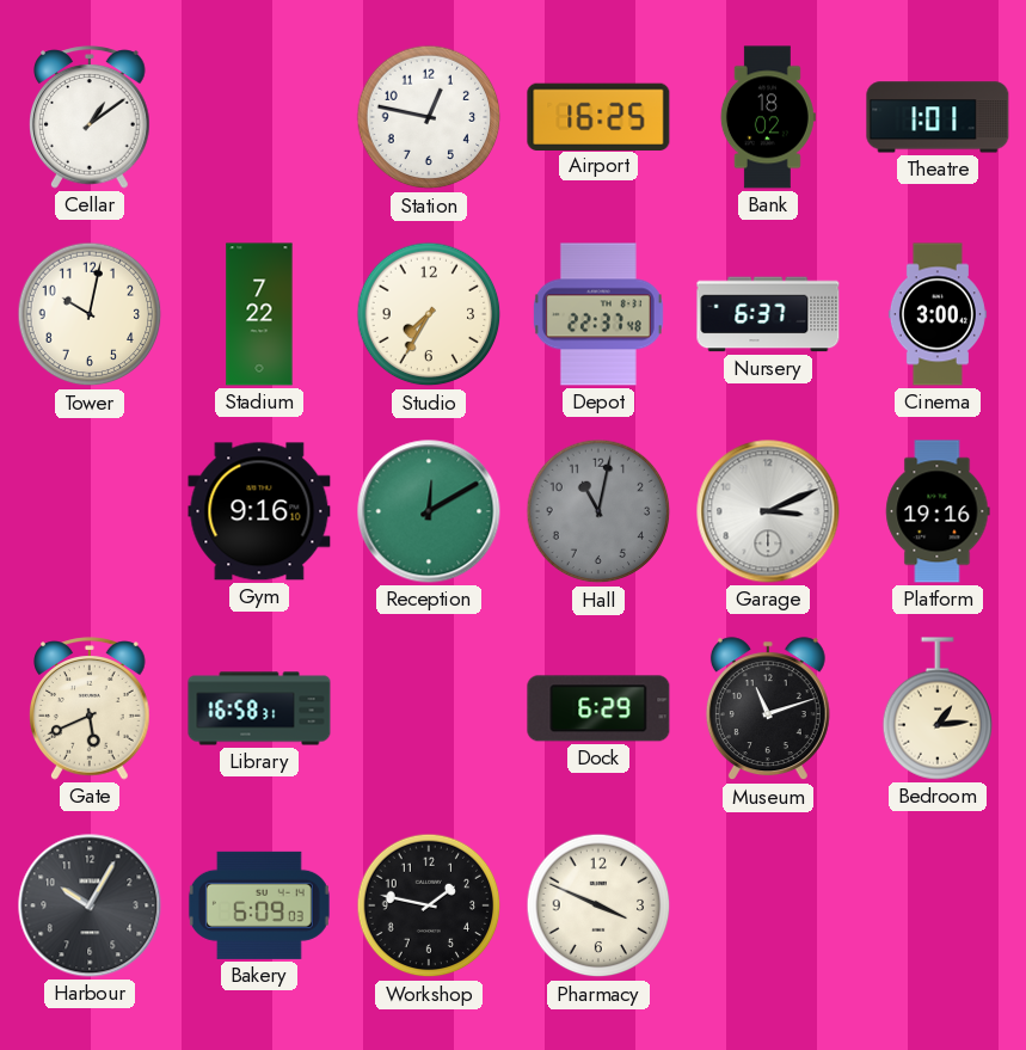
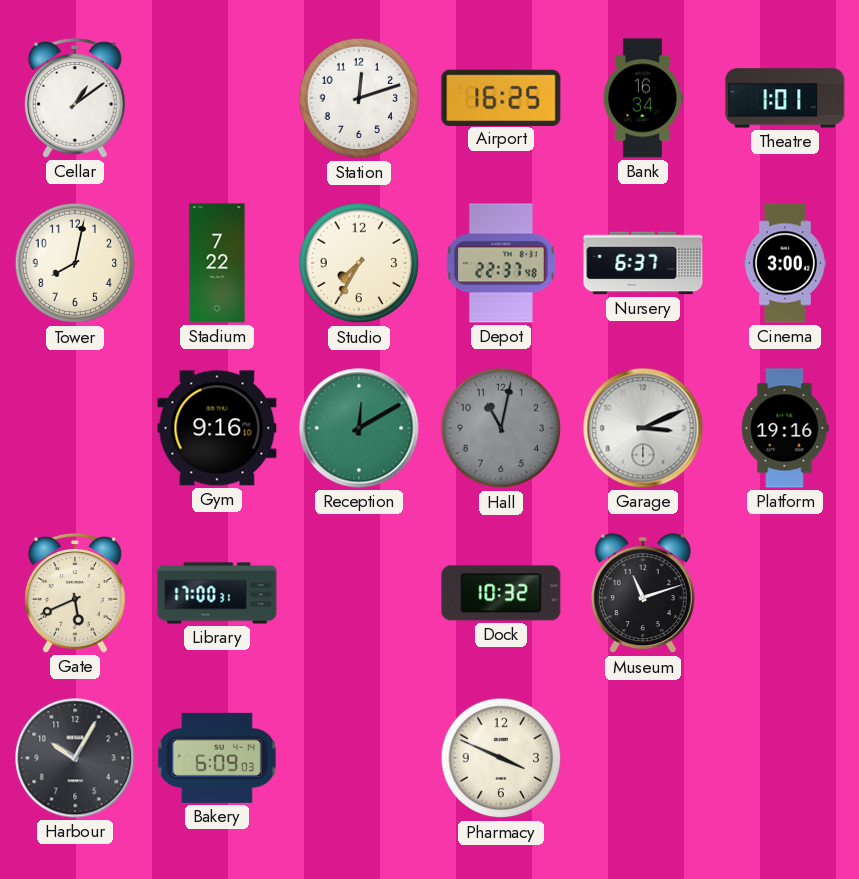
Station: 12:47 -> 12:12 (359, 98)
Bank: 18:02 -> 16:34 (643, 98)
Tower: 10:02 -> 8:02 (75, 263)
Library: 16:58 -> 17:00 (217, 593)
Dock: 6:29 -> 10:32 (501, 593)
Bedroom: 1:14 -> none (938, 708)
Workshop: 1:47 -> none (429, 905)
